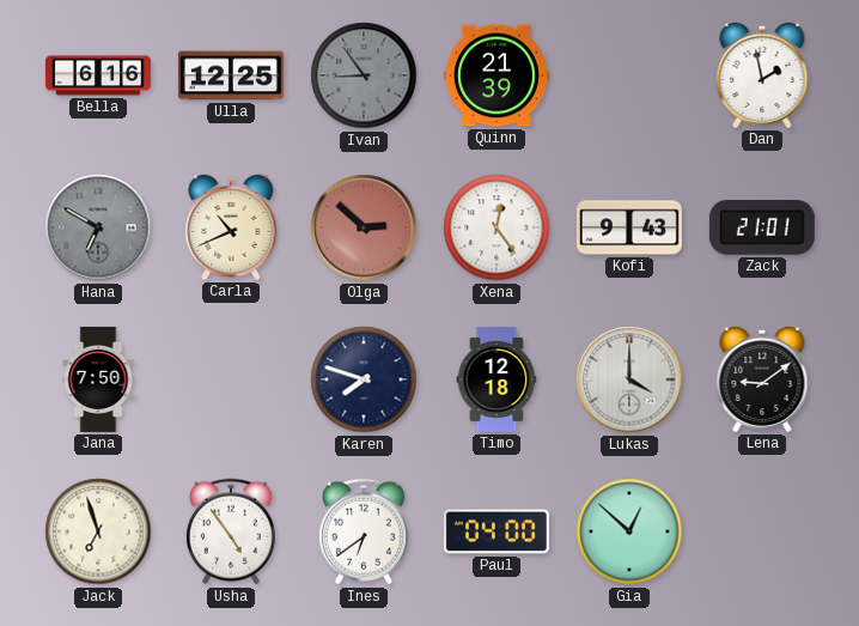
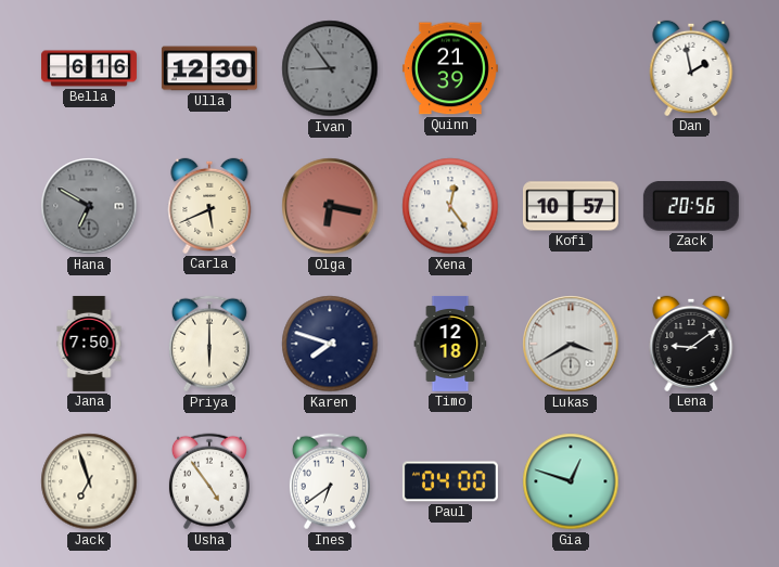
Ulla: 12:25 -> 12:30 (209, 68)
Carla: 10:41 -> 5:41 (209, 206)
Olga: 2:52 -> 6:17 (330, 206)
Kofi: 9:43 -> 10:57 (571, 206)
Zack: 21:01 -> 20:56 (691, 207)
Priya: none -> 6:00 (209, 344)
Lukas: 4:00 -> 3:40 (571, 344)
Gia: 12:52 -> 12:48 (571, 481)
